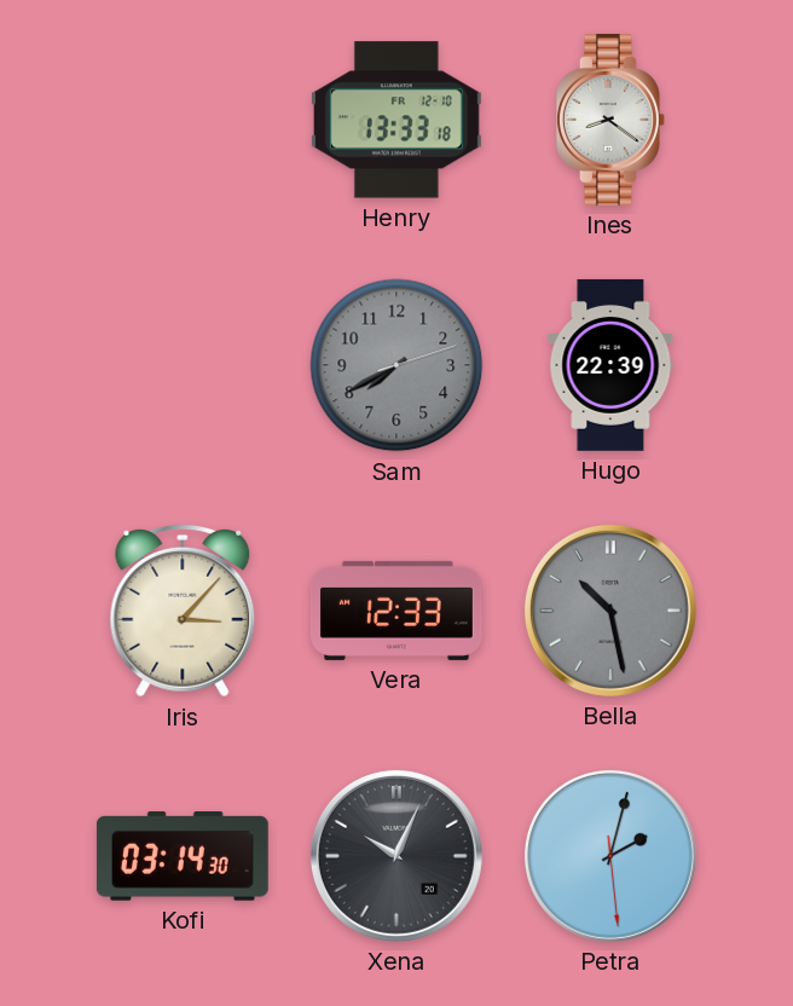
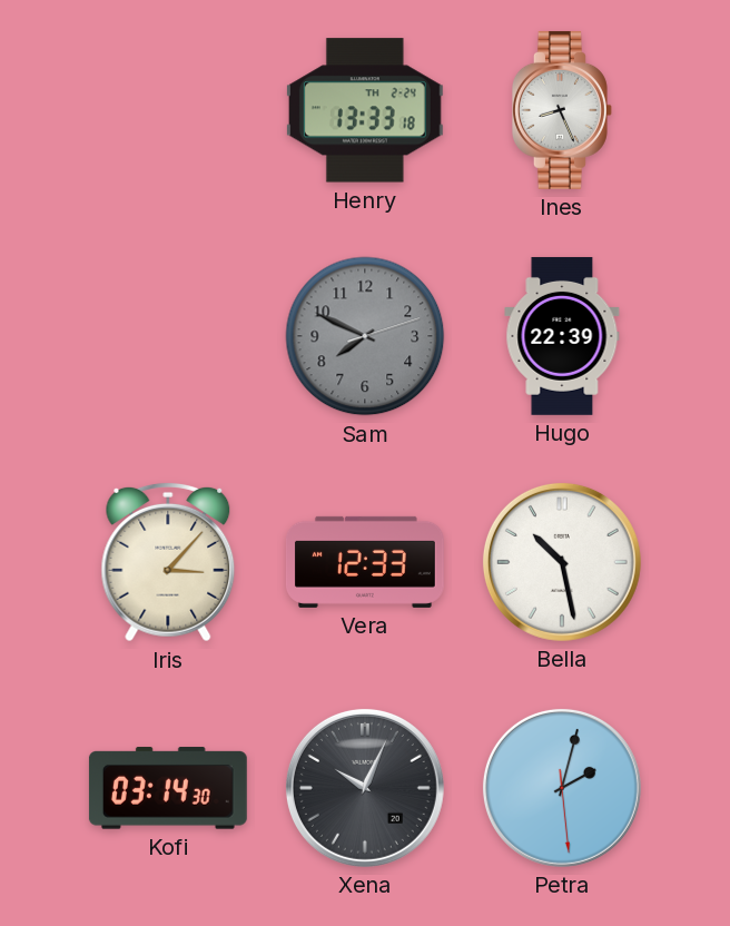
Henry date: FR 12-10 -> TH 2-24 (365, 110)
Ines: 8:21 -> 8:26 (562, 110)
Sam: 7:40 -> 7:49 (365, 336)
Bella dial: grey -> white (562, 562)
